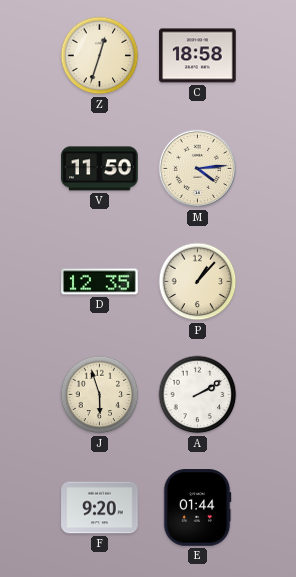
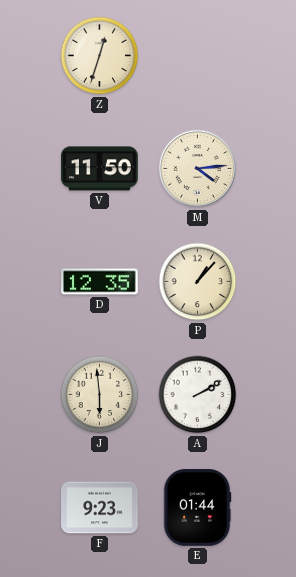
C: 18:58 -> none (198, 56)
J: 5:57 -> 5:59 (100, 395)
F: 9:20 -> 9:23 (100, 508)
